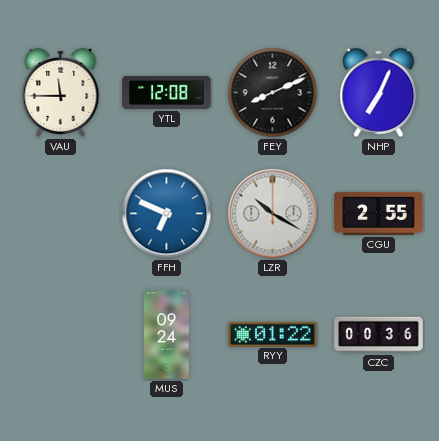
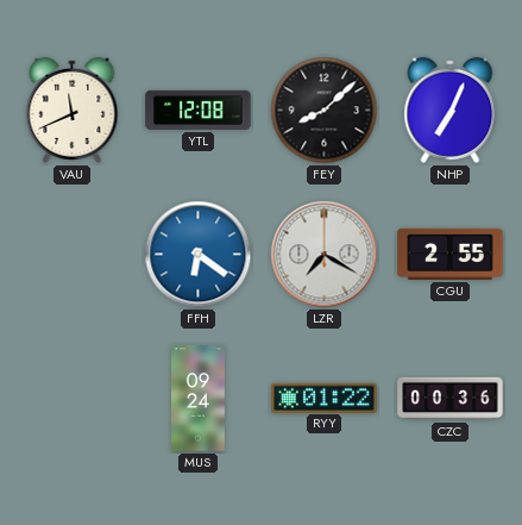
VAU: 11:45 -> 11:41 (73, 110)
FEY: 8:11 -> 8:08 (325, 111)
FFH: 6:49 -> 6:21 (199, 255)
LZR: 10:20 -> 7:20 (325, 255)
